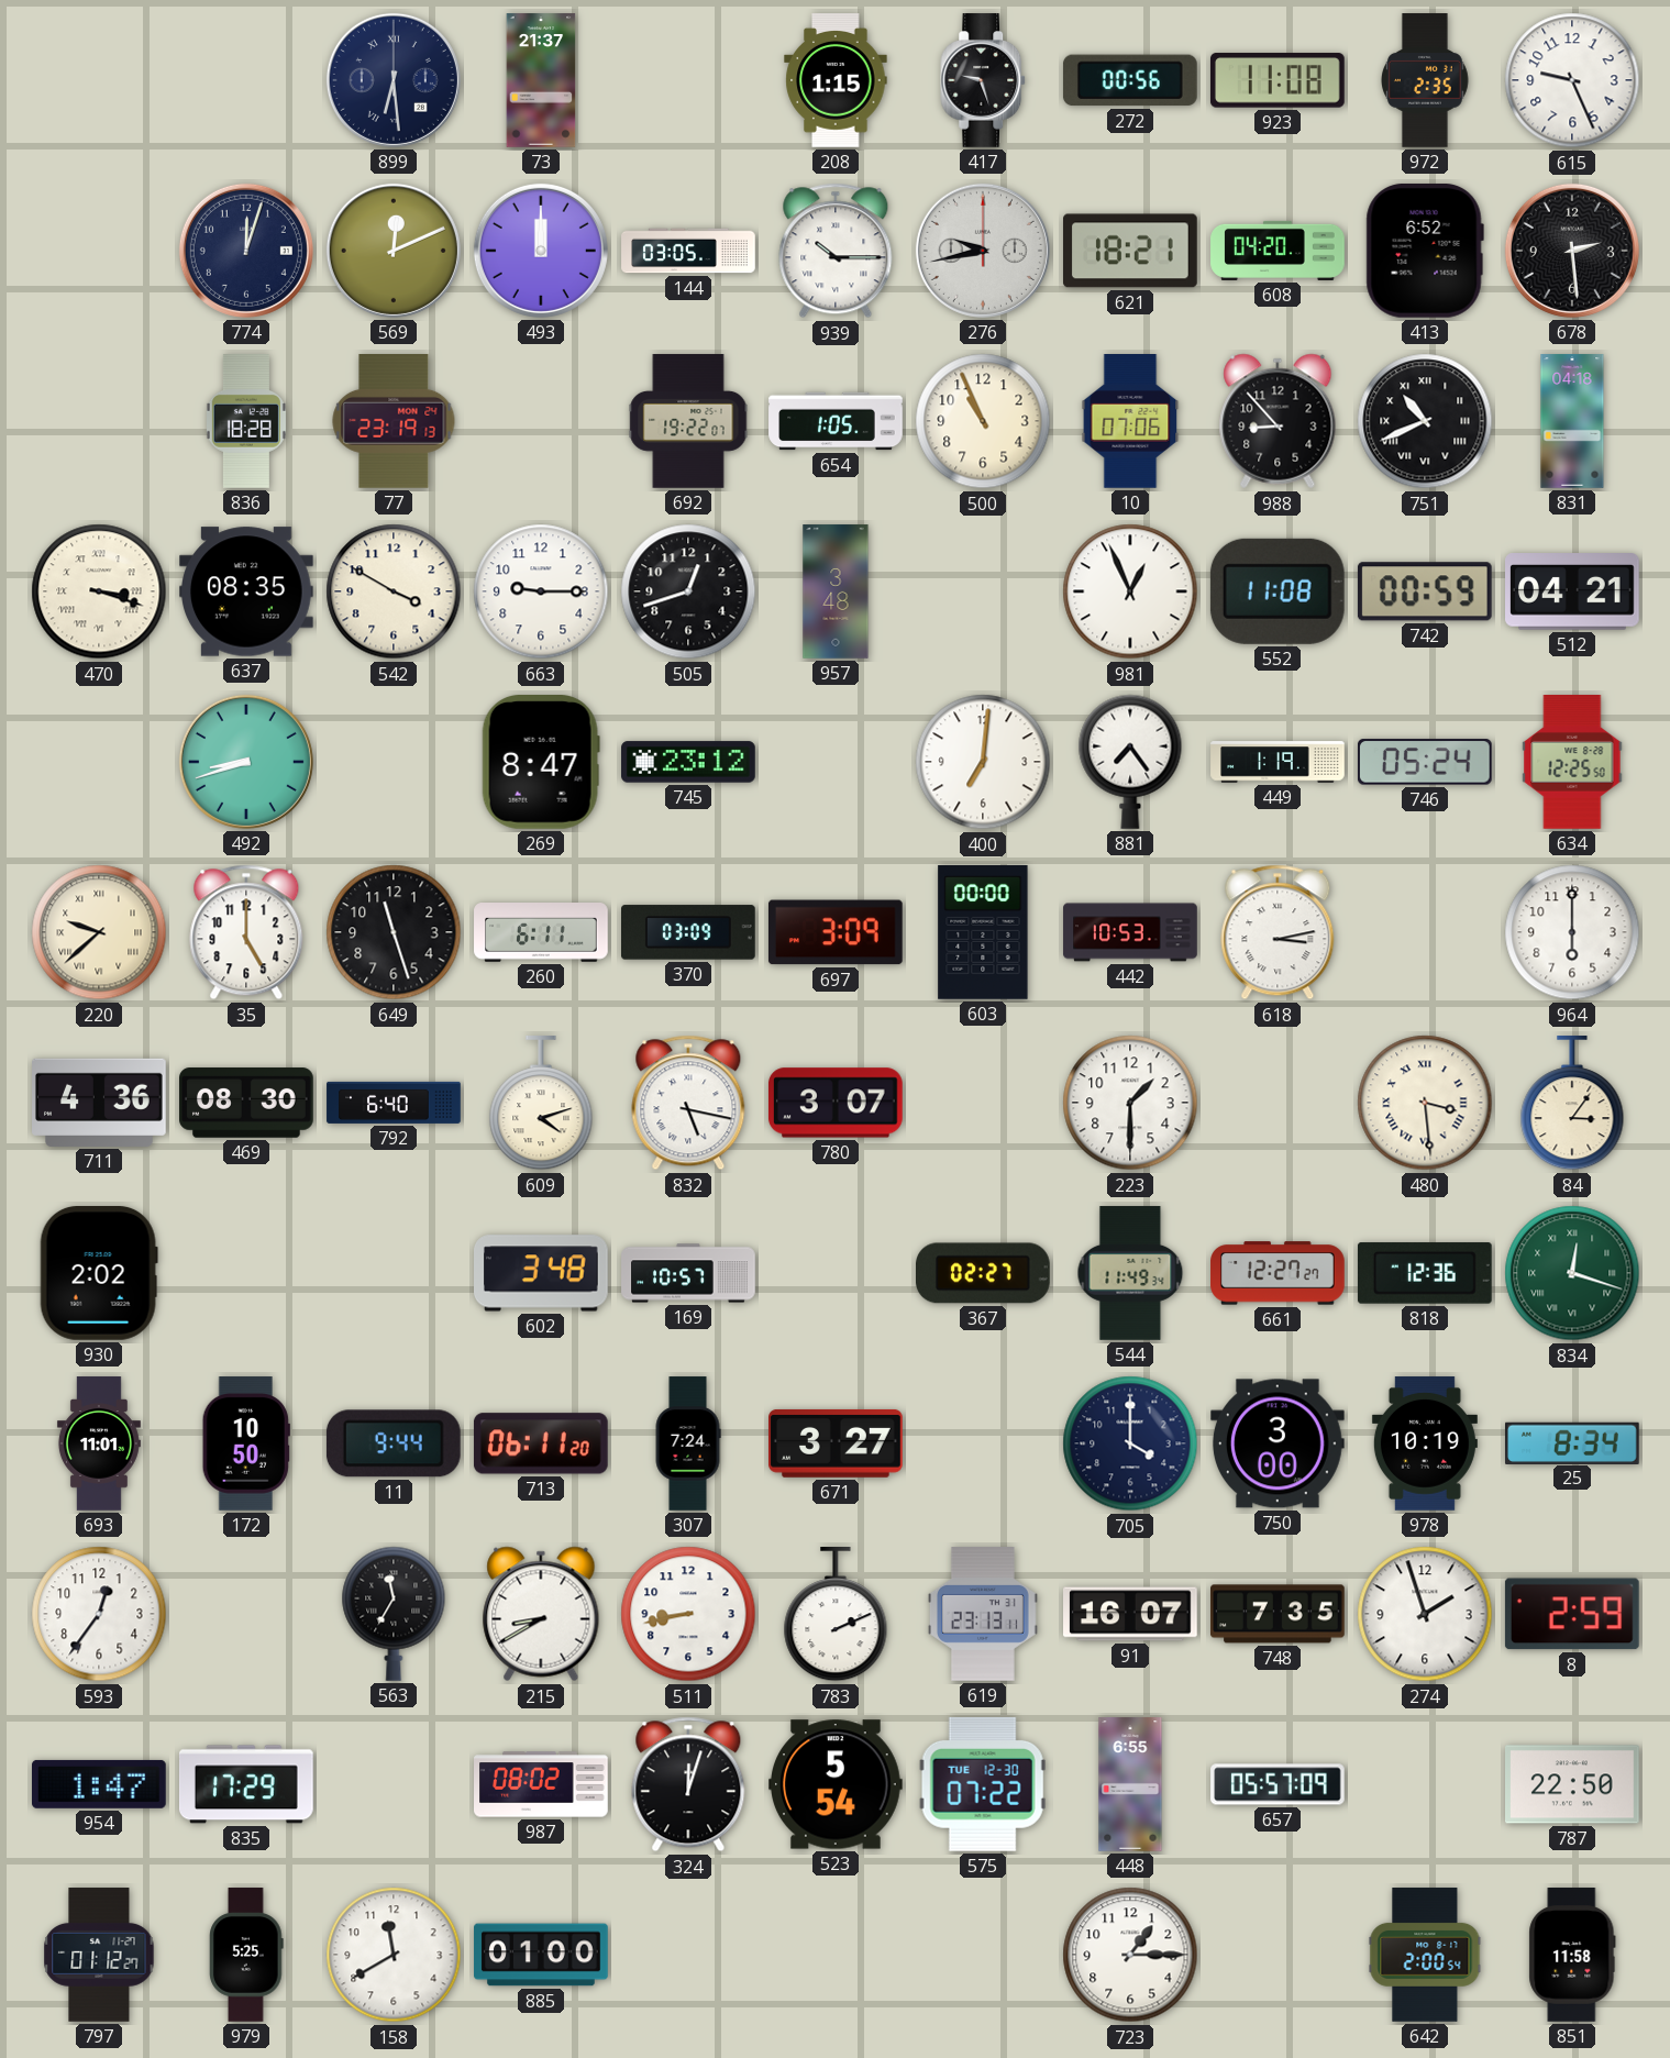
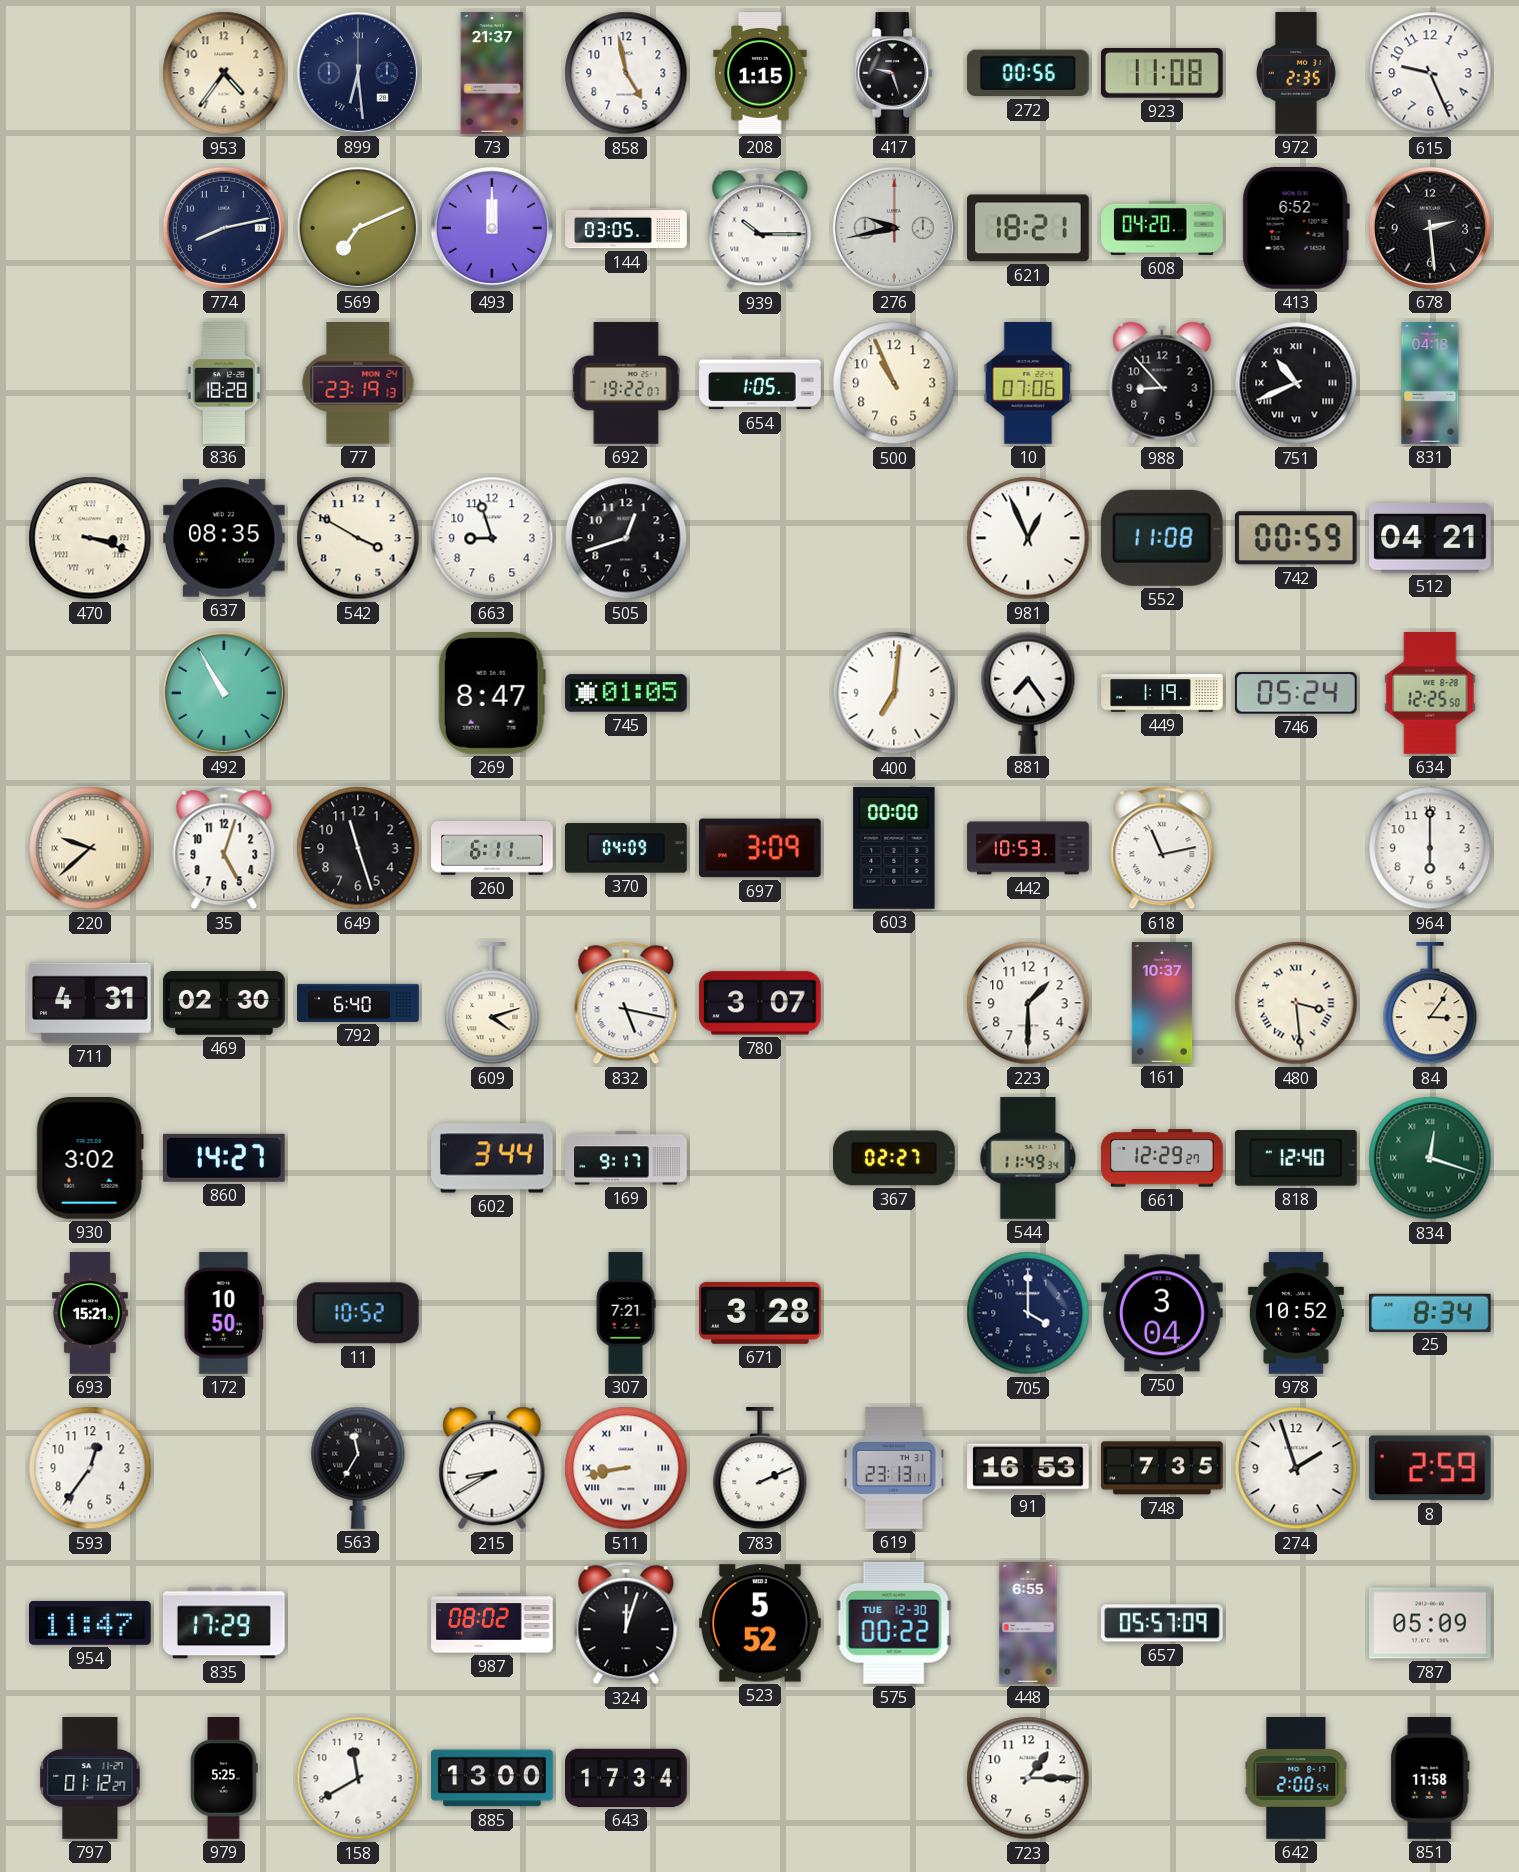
953: none -> 4:36 (224, 73)
858: none -> 4:58 (626, 73)
774: 12:03 -> 8:13 (224, 228)
569: 12:11 -> 7:11 (358, 228)
663: 9:15 -> 8:57 (492, 538)
957: 3:48 -> none (836, 591)
492: 8:42 -> 10:55 (224, 693)
745: 23:12 -> 01:05 (626, 693)
35: 5:00 -> 5:03 (224, 848)
370: 03:09 -> 04:09 (627, 848)
618: 3:13 -> 11:13 (1162, 848)
711: 4:36 -> 4:31 (90, 1003)
469: 08:30 -> 02:30 (224, 1003)
161: none -> 10:37 (1162, 1003)
930: 2:02 -> 3:02 (90, 1159)
860: none -> 14:27 (224, 1158)
602: 3:48 -> 3:44 (493, 1158)
169: 10:57 -> 9:17 (626, 1158)
661: 12:27 -> 12:29 (1162, 1158)
818: 12:36 -> 12:40 (1296, 1158)
693: 11:01 -> 15:21 (90, 1313)
11: 9:44 -> 10:52 (358, 1313)
713: 06:11 -> none (541, 1443)
307: 7:24 -> 7:21 (626, 1313)
671: 3:27 -> 3:28 (761, 1313)
750: 3:00 -> 3:04 (1163, 1313)
978: 10:19 -> 10:52 (1296, 1313)
511 numerals: Arabic -> Roman (626, 1468)
91: 16:07 -> 16:53 (1029, 1468)
954: 1:47 -> 11:47 (91, 1623)
523: 5:54 -> 5:52 (761, 1623)
575: 07:22 -> 00:22 (894, 1623)
787: 22:50 -> 05:09 (1431, 1623)
885: 01:00 -> 13:00 (492, 1778)
643: none -> 17:34 (626, 1778)
